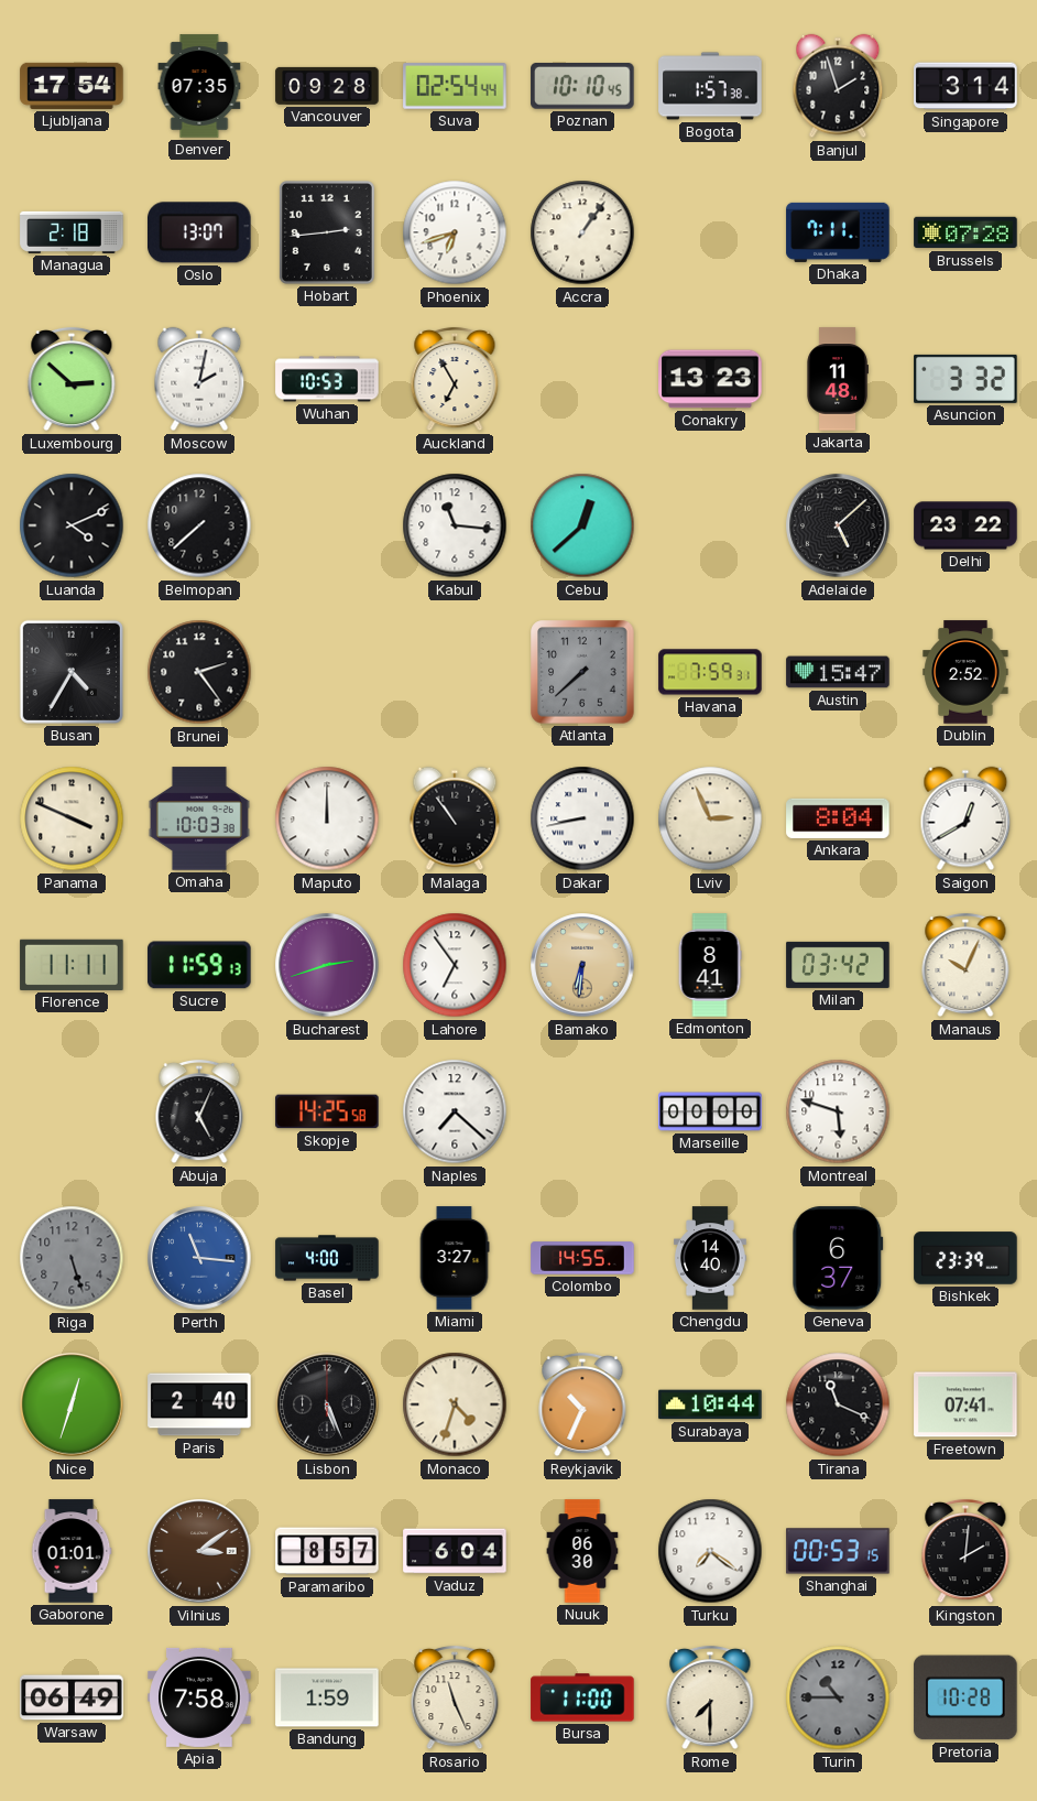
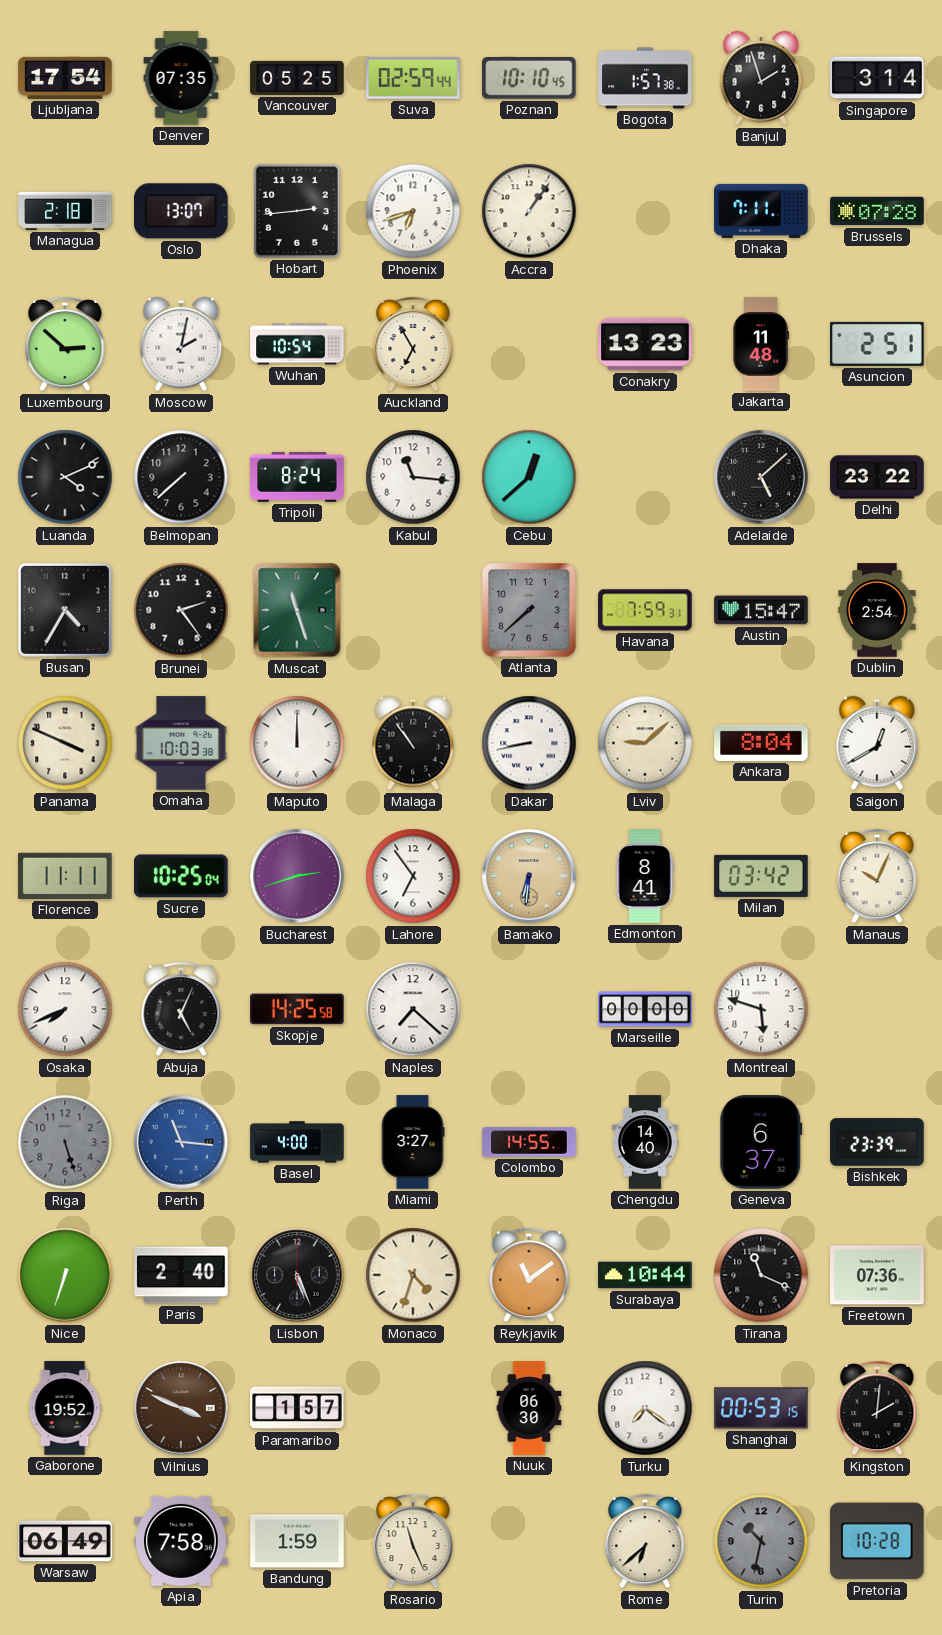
Vancouver: 09:28 -> 05:25 (297, 78)
Suva: 02:54 -> 02:59 (413, 78)
Wuhan: 10:53 -> 10:54 (297, 344)
Asuncion: 3:32 -> 2:51 (877, 344)
Tripoli: none -> 8:24 (297, 477)
Muscat: none -> 11:27 (297, 610)
Dublin: 2:52 -> 2:54 (877, 610)
Lviv: 2:56 -> 9:08 (645, 743)
Sucre: 11:59 -> 10:25 (181, 876)
Osaka: none -> 7:41 (65, 1009)
Nice: 12:33 -> 6:33 (65, 1275)
Reykjavik: 10:34 -> 11:09 (529, 1275)
Freetown: 07:41 -> 07:36 (877, 1275)
Gaborone: 01:01 -> 19:52 (65, 1408)
Vilnius: 3:09 -> 3:49 (181, 1408)
Paramaribo: 8:57 -> 1:57 (297, 1408)
Vaduz: 6:04 -> none (455, 1551)
Bursa: 11:00 -> none (582, 1697)
Rome: 7:30 -> 6:38 (645, 1541)
Turin: 10:45 -> 10:32 (761, 1541)
